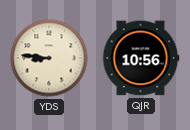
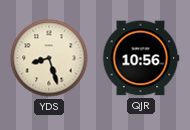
YDS: 8:46 -> 8:27 (49, 58)
